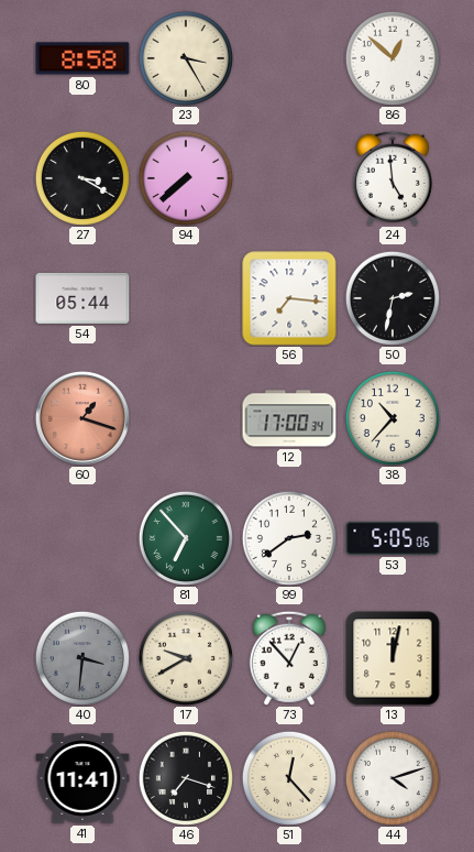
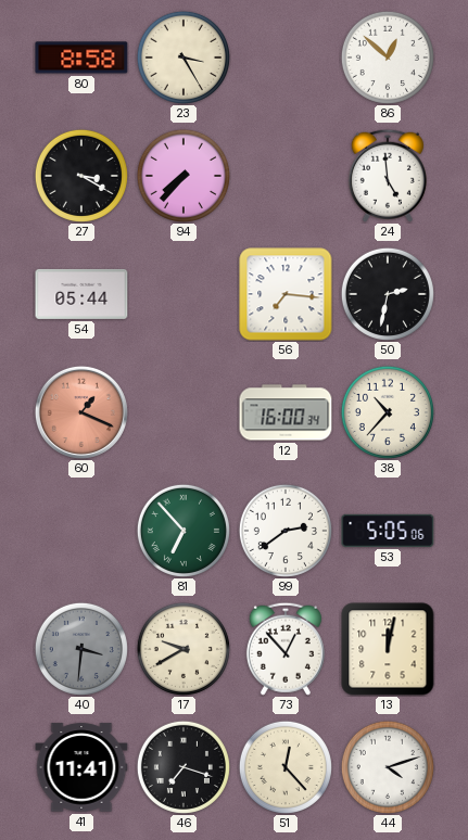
94: 7:38 -> 7:37 (184, 176)
60: 1:18 -> 1:19 (81, 412)
12: 17:00 -> 16:00 (286, 412)
